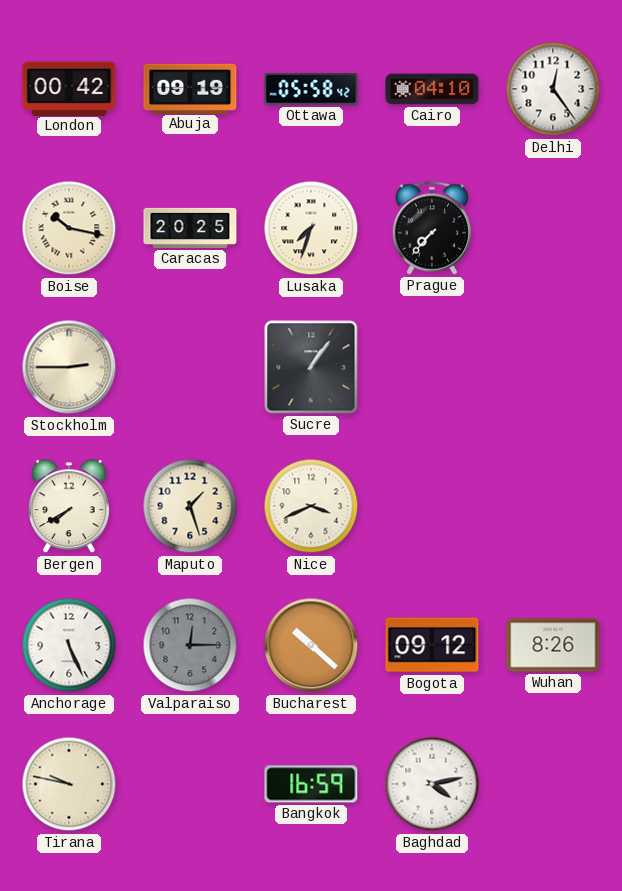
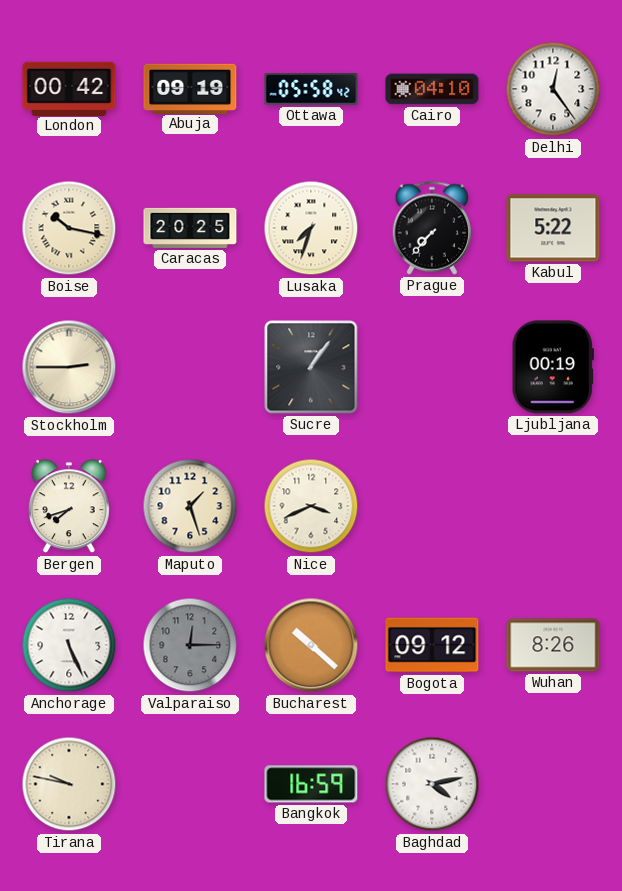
Kabul: none -> 5:22 (553, 228)
Ljubljana: none -> 00:19 (553, 367)
Bergen: 7:40 -> 7:42 (69, 507)
